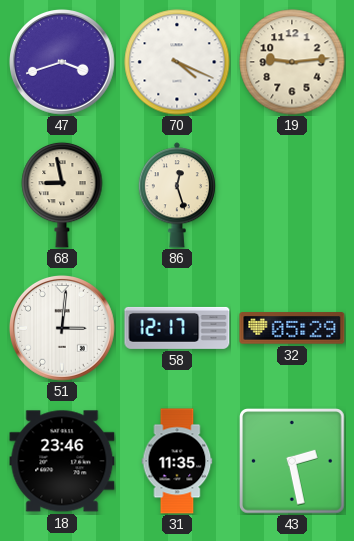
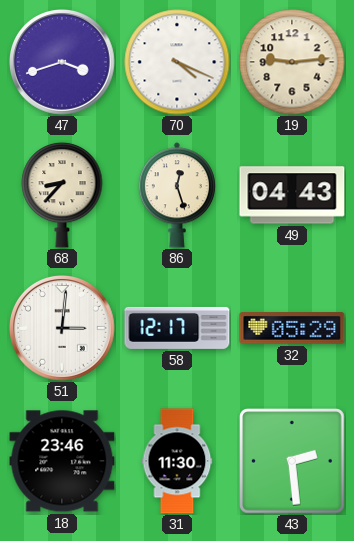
68: 8:58 -> 8:37 (62, 195)
49: none -> 04:43 (292, 195)
31: 11:35 -> 11:30 (177, 461)
43: 2:28 -> 2:29 (292, 461)
